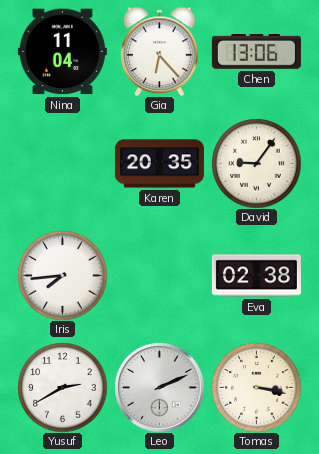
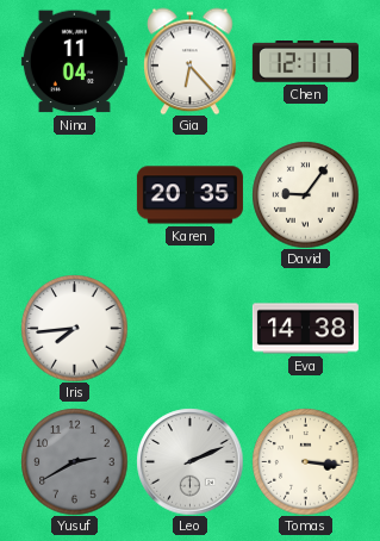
Chen: 13:06 -> 12:11 (305, 62)
Eva: 02:38 -> 14:38 (305, 329)
Yusuf dial: white -> grey (74, 461)
Tomas: 3:17 -> 3:16 (305, 461)
